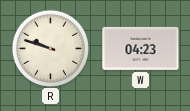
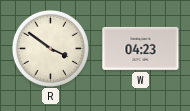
R: 9:48 -> 3:51 (50, 48)
